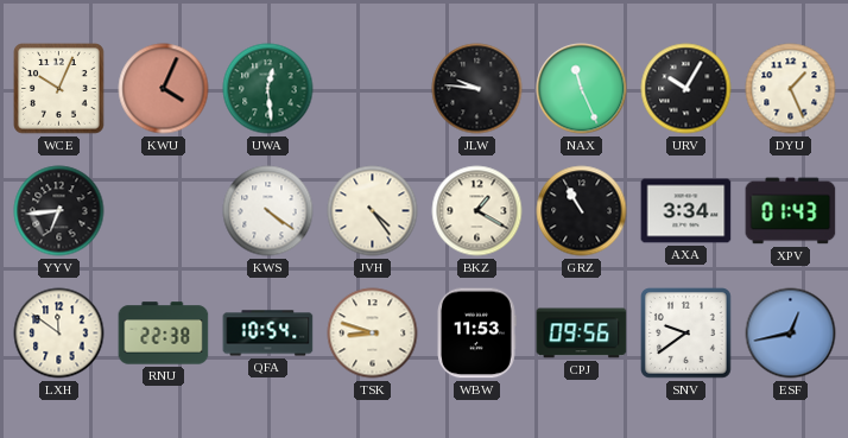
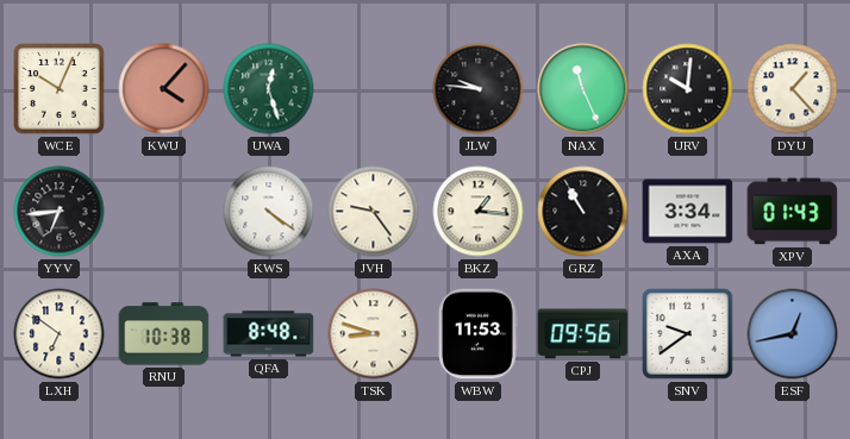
KWU: 4:04 -> 4:07 (164, 89)
UWA: 12:29 -> 12:27 (269, 89)
URV: 10:05 -> 10:01 (688, 89)
DYU: 1:26 -> 1:23 (793, 89)
JVH: 4:24 -> 9:24 (374, 212)
BKZ: 1:20 -> 1:16 (479, 212)
LXH: 11:51 -> 6:51 (60, 334)
RNU: 22:38 -> 10:38 (164, 334)
QFA: 10:54 -> 8:48 (269, 334)
